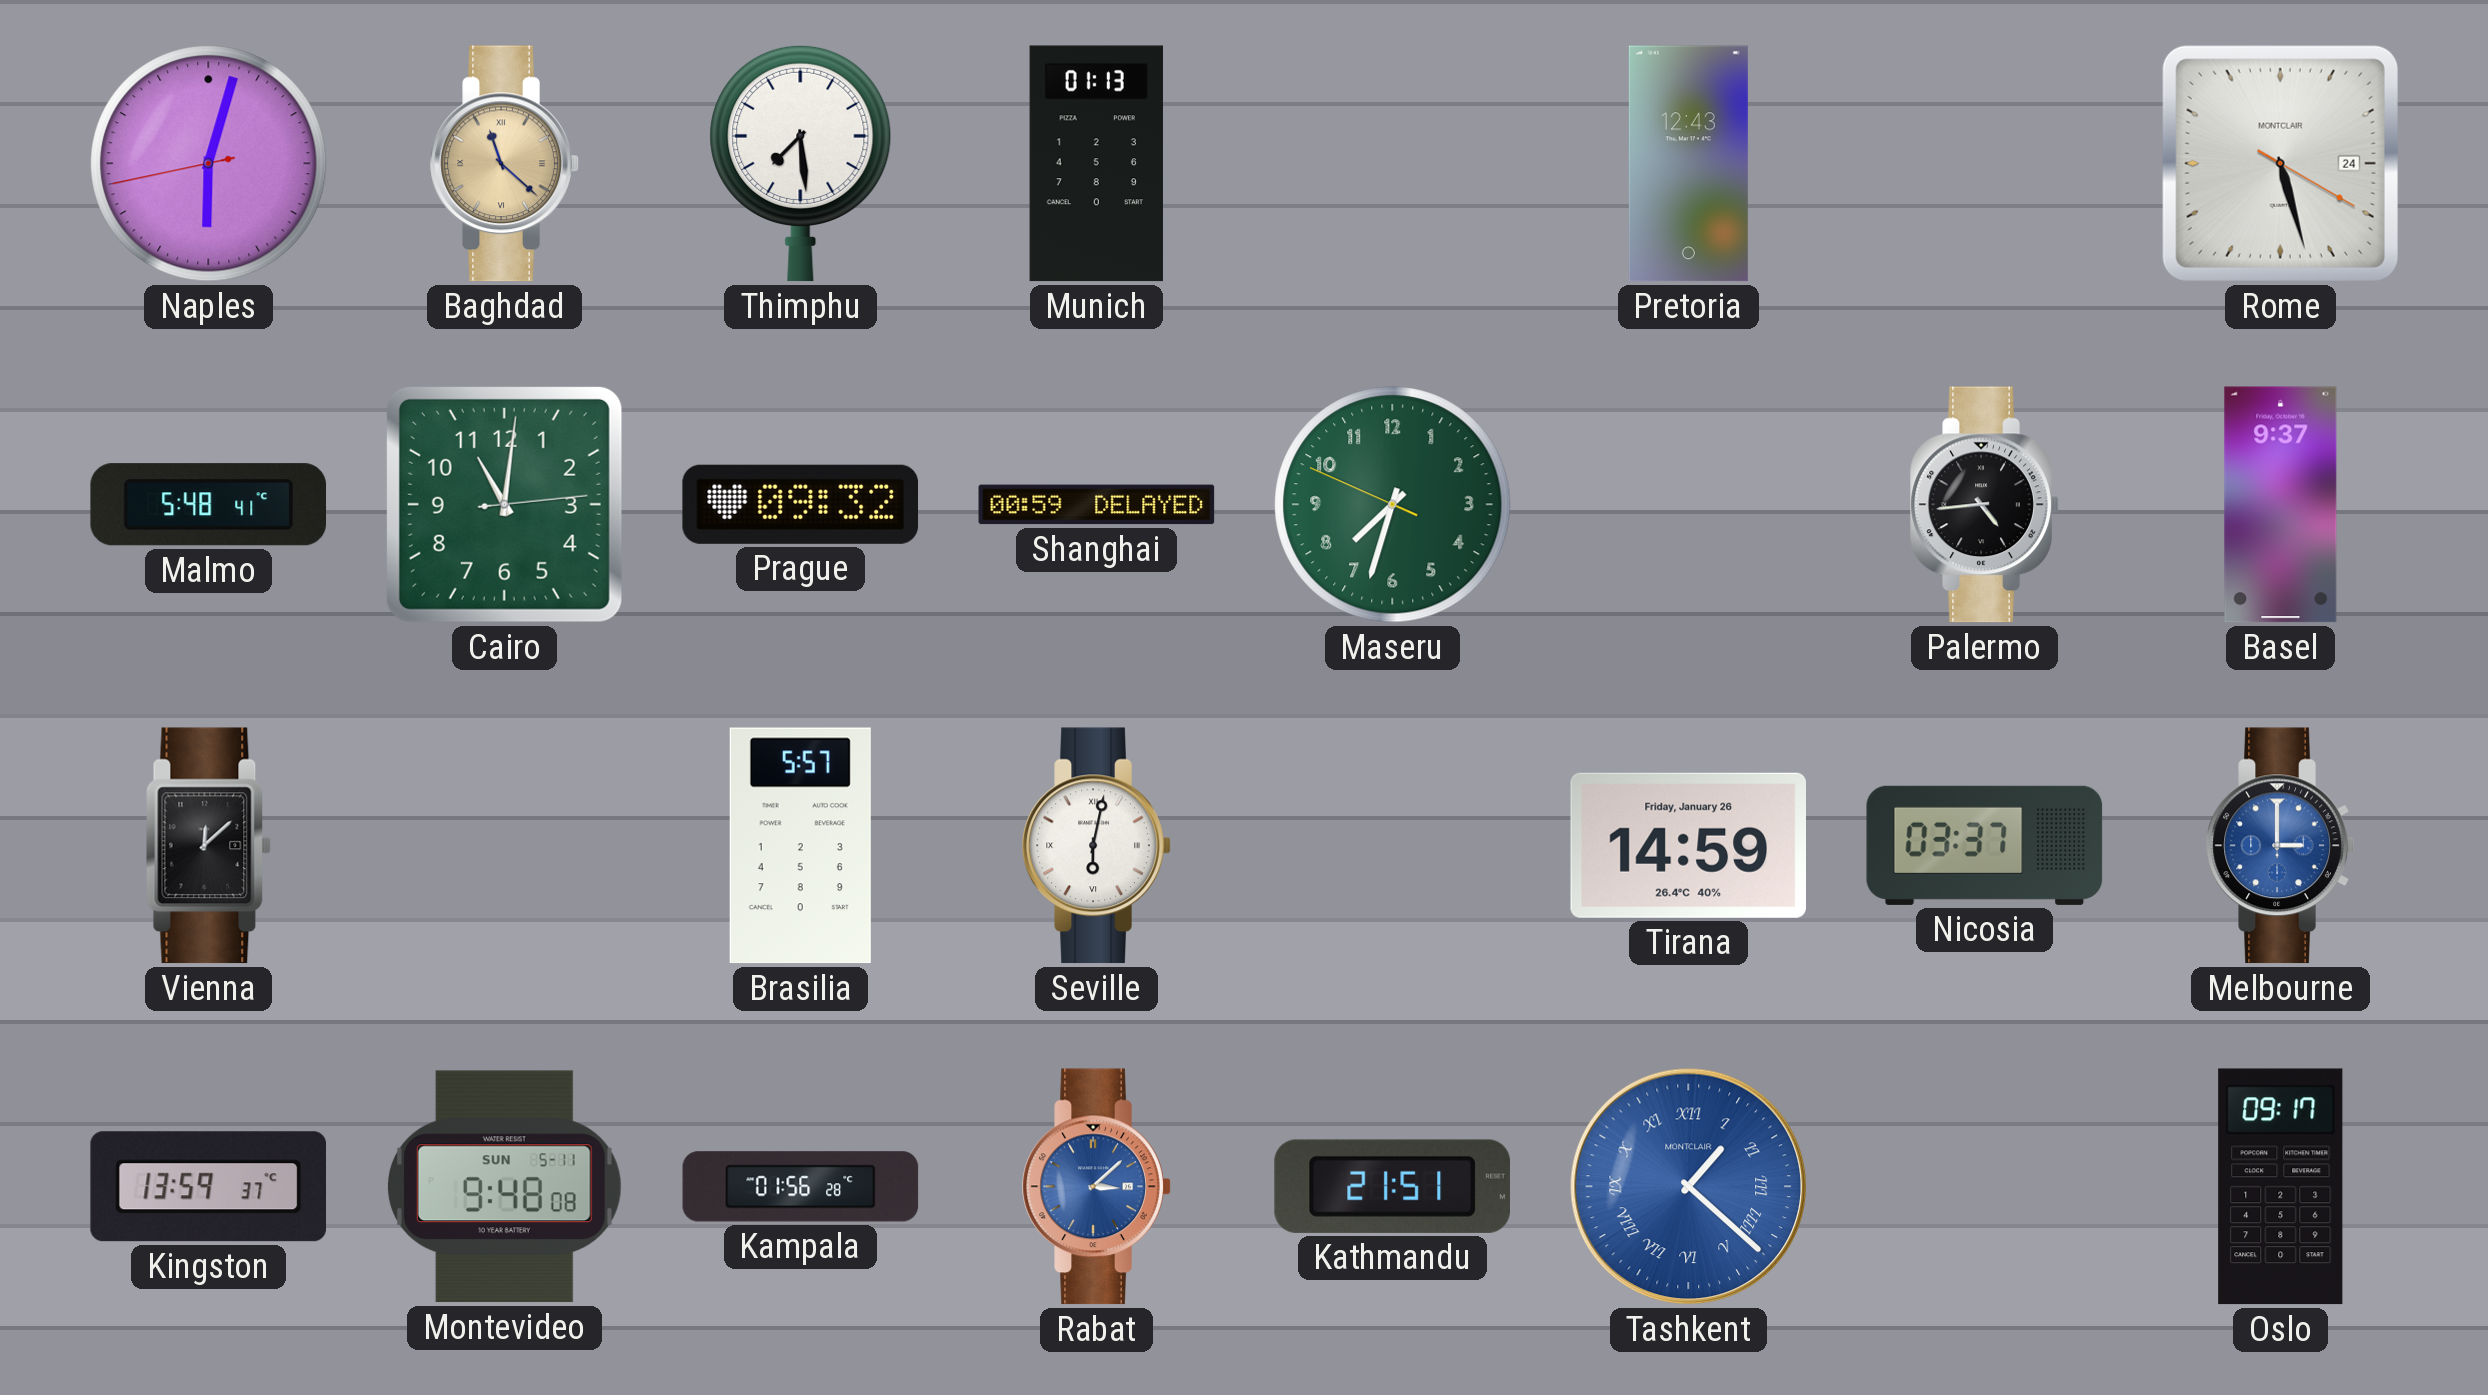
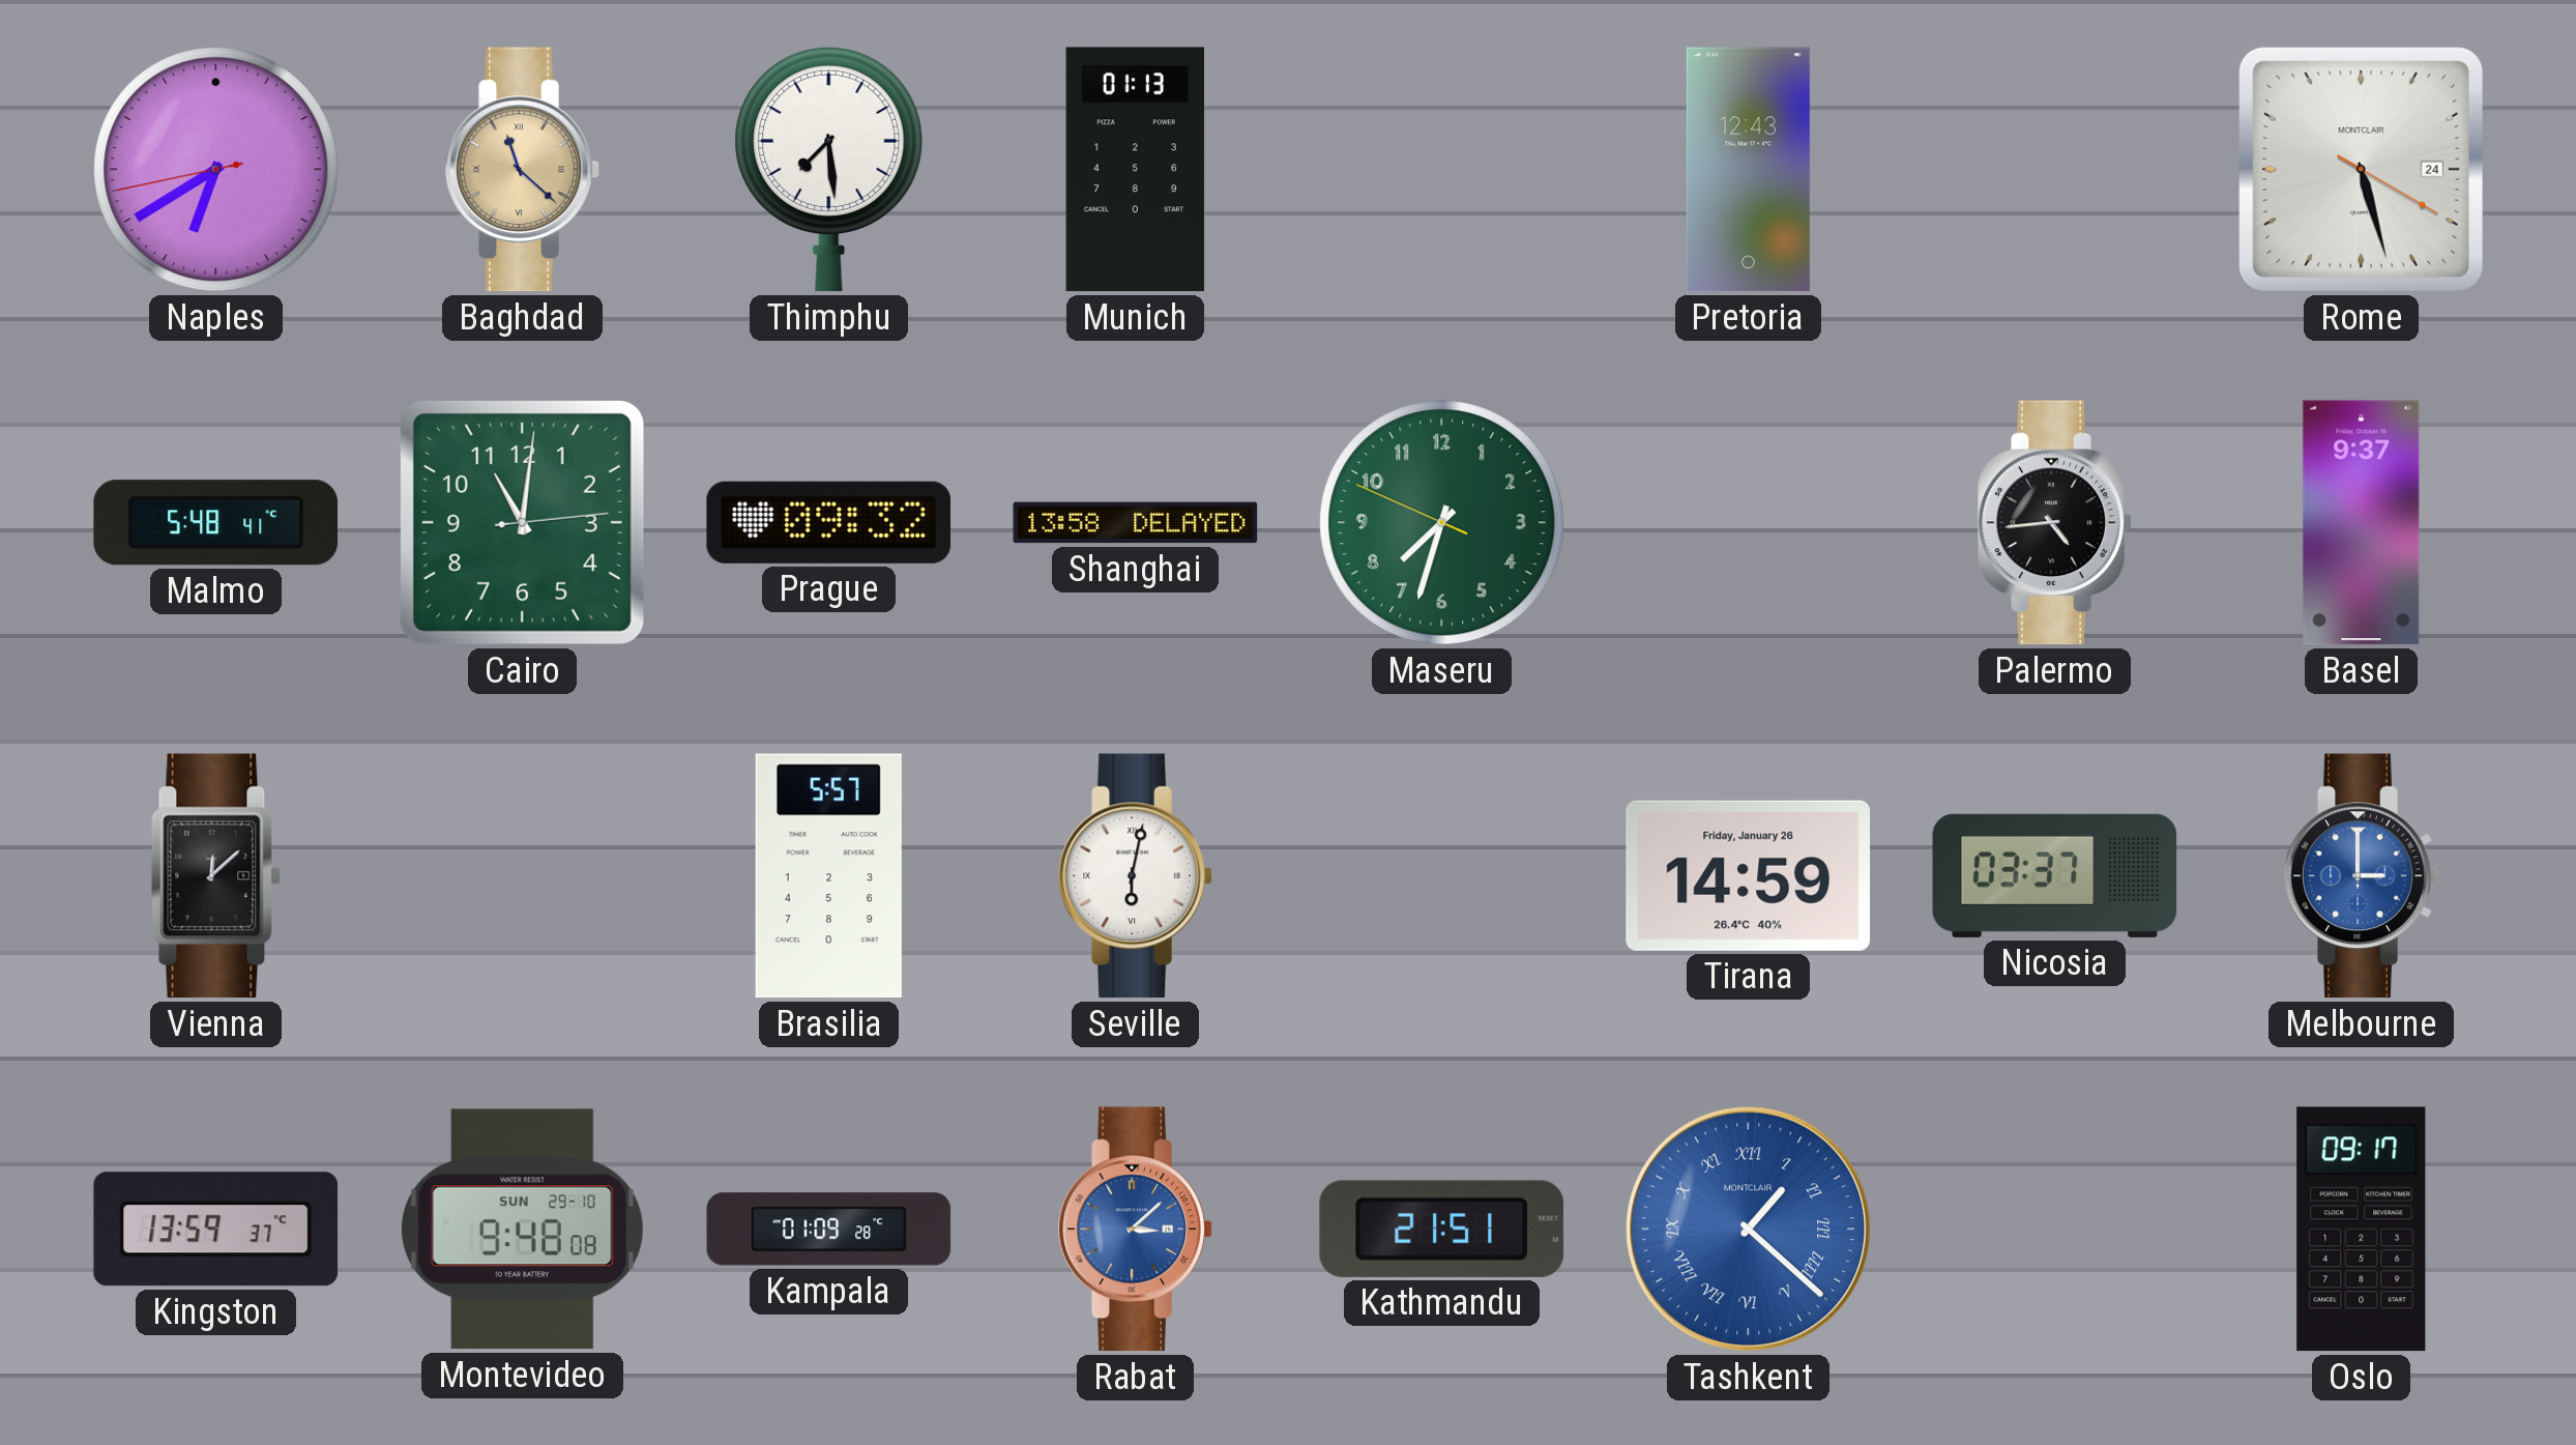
Naples: 6:02 -> 6:39 (216, 170)
Shanghai: 00:59 -> 13:58 (1136, 523)
Montevideo date: SUN 5-11 -> SUN 29-10 (522, 1230)
Kampala: 01:56 -> 01:09 (829, 1230)
